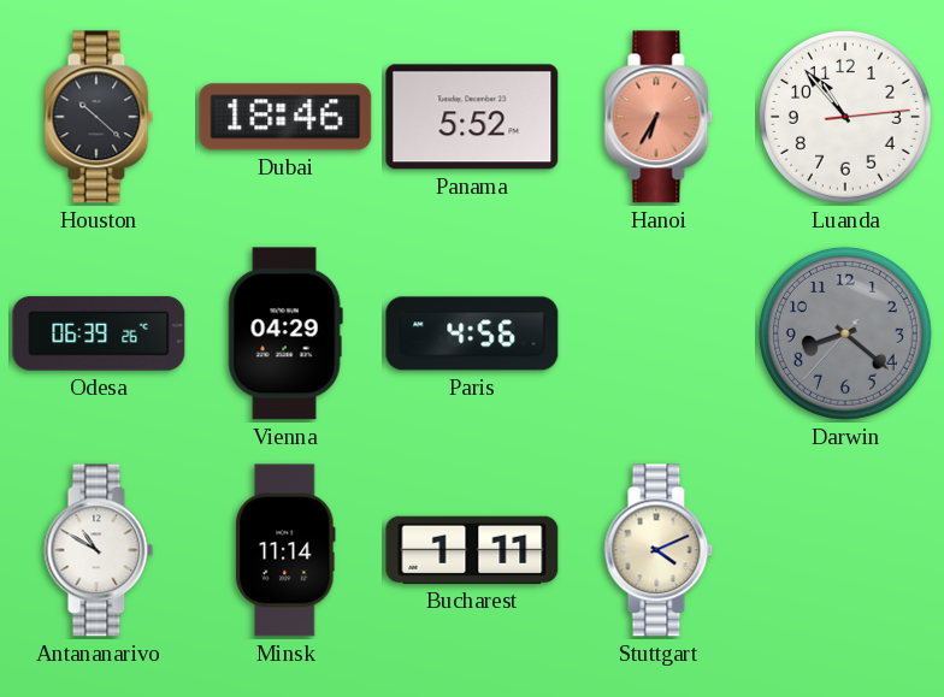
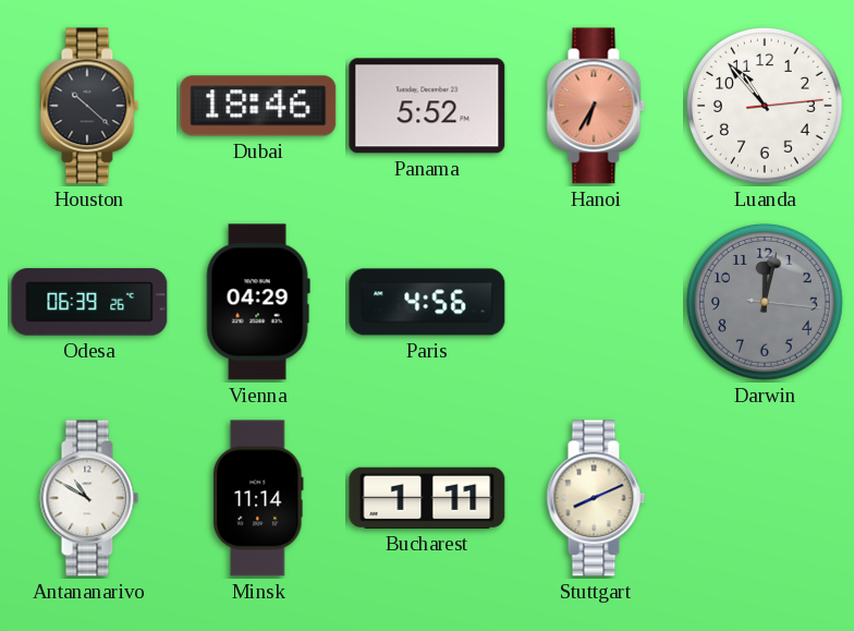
Darwin: 8:21 -> 12:02 (765, 302)
Stuttgart: 4:11 -> 8:11 (596, 498)
